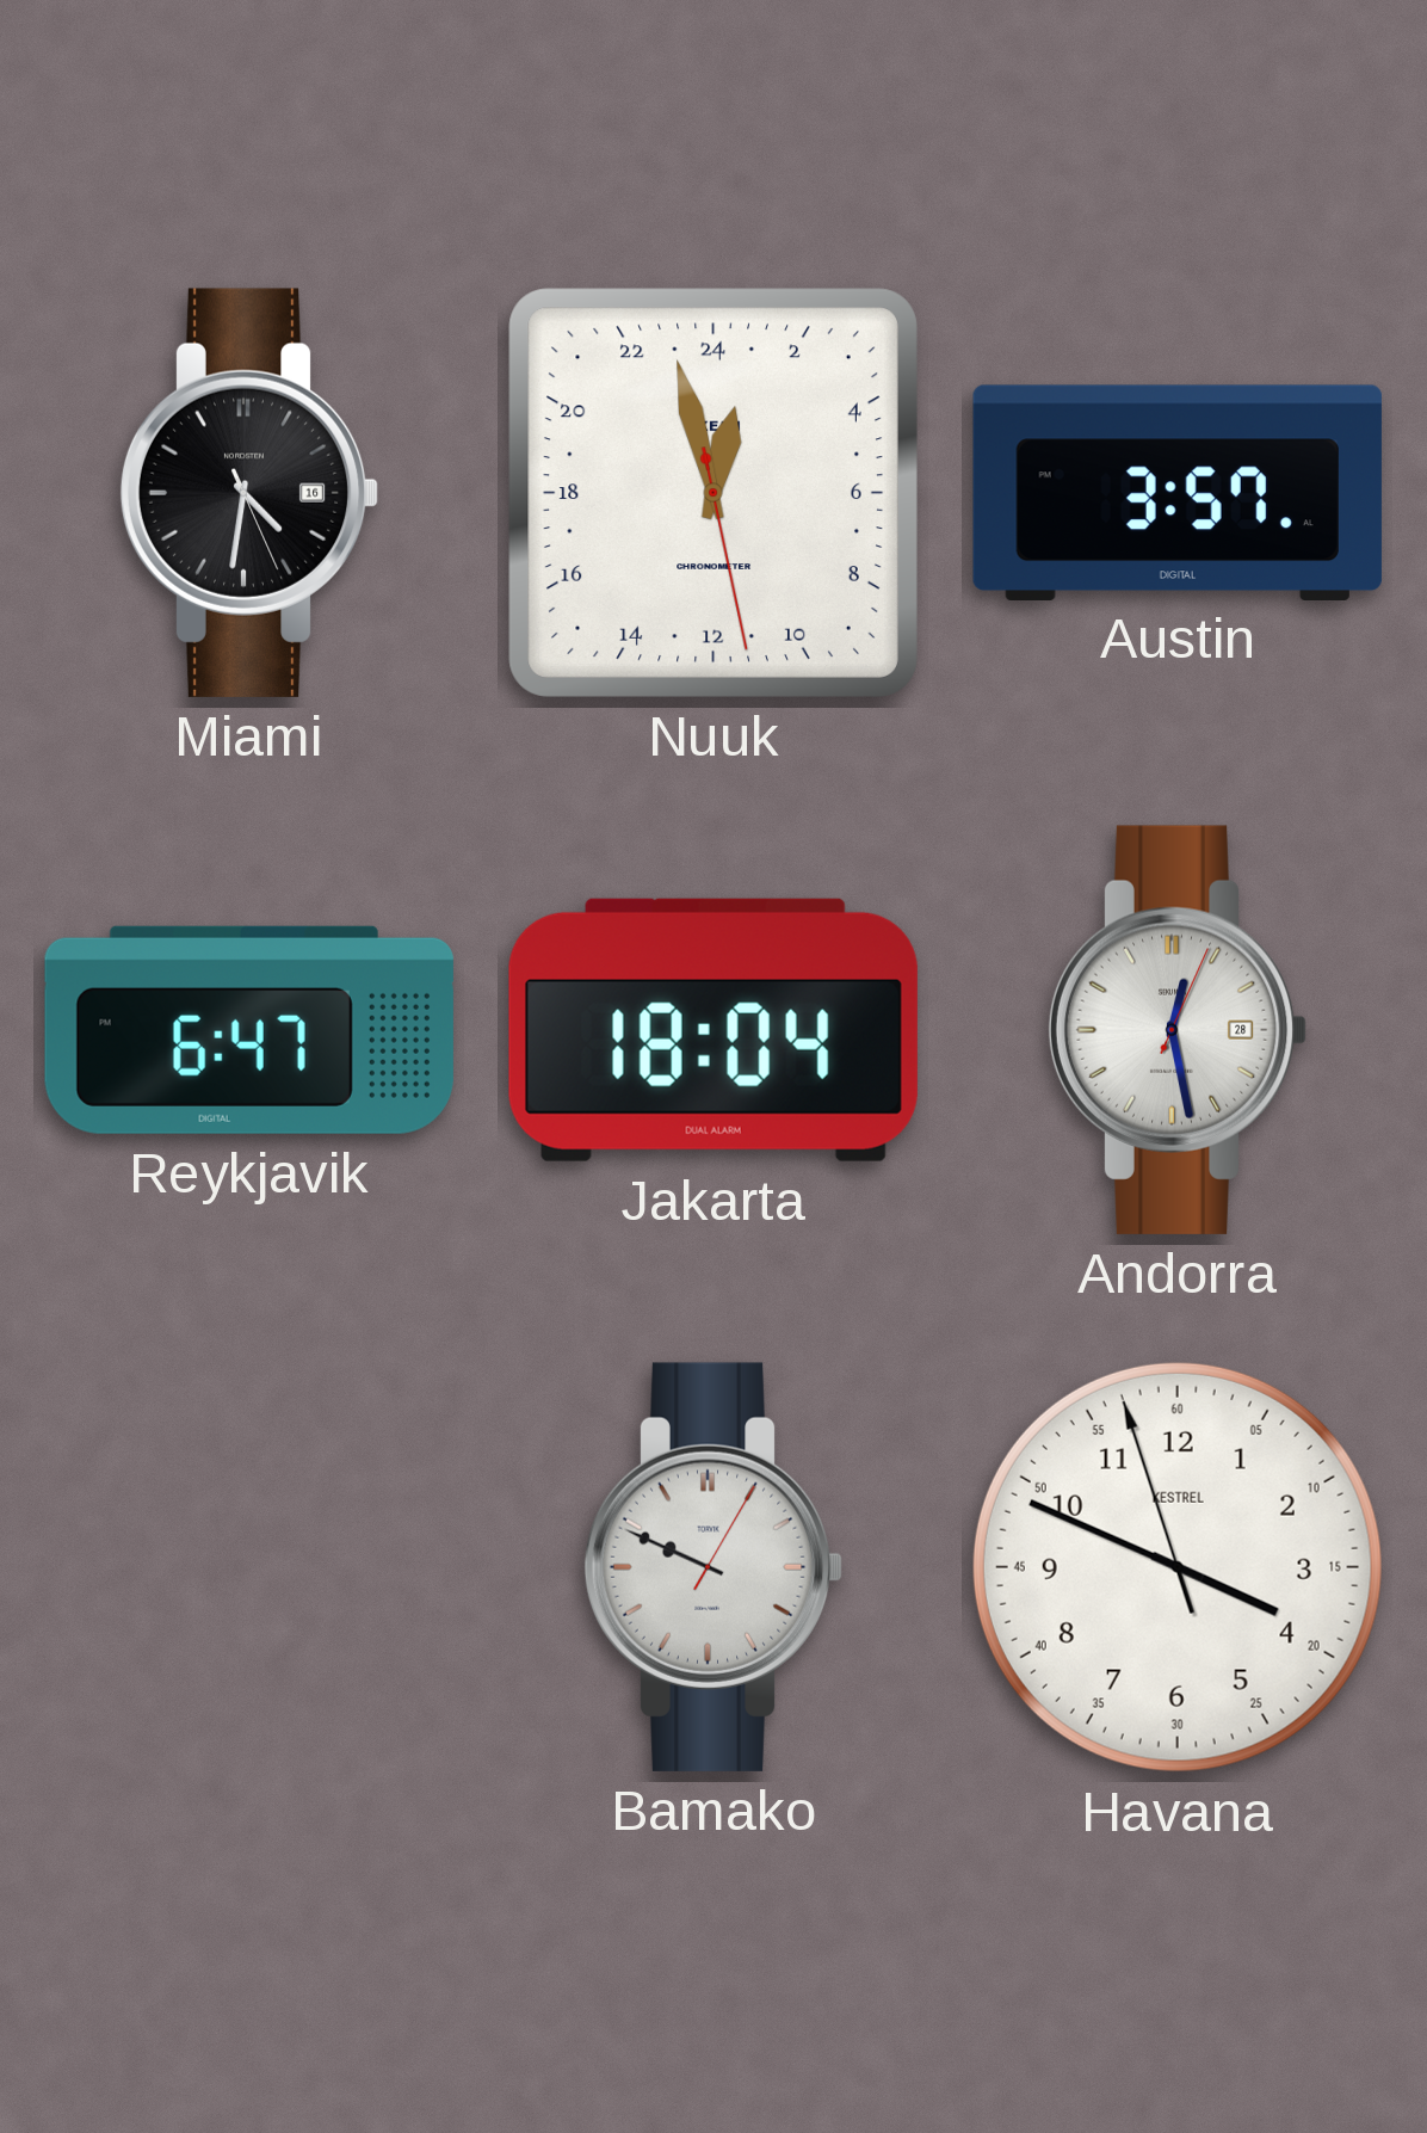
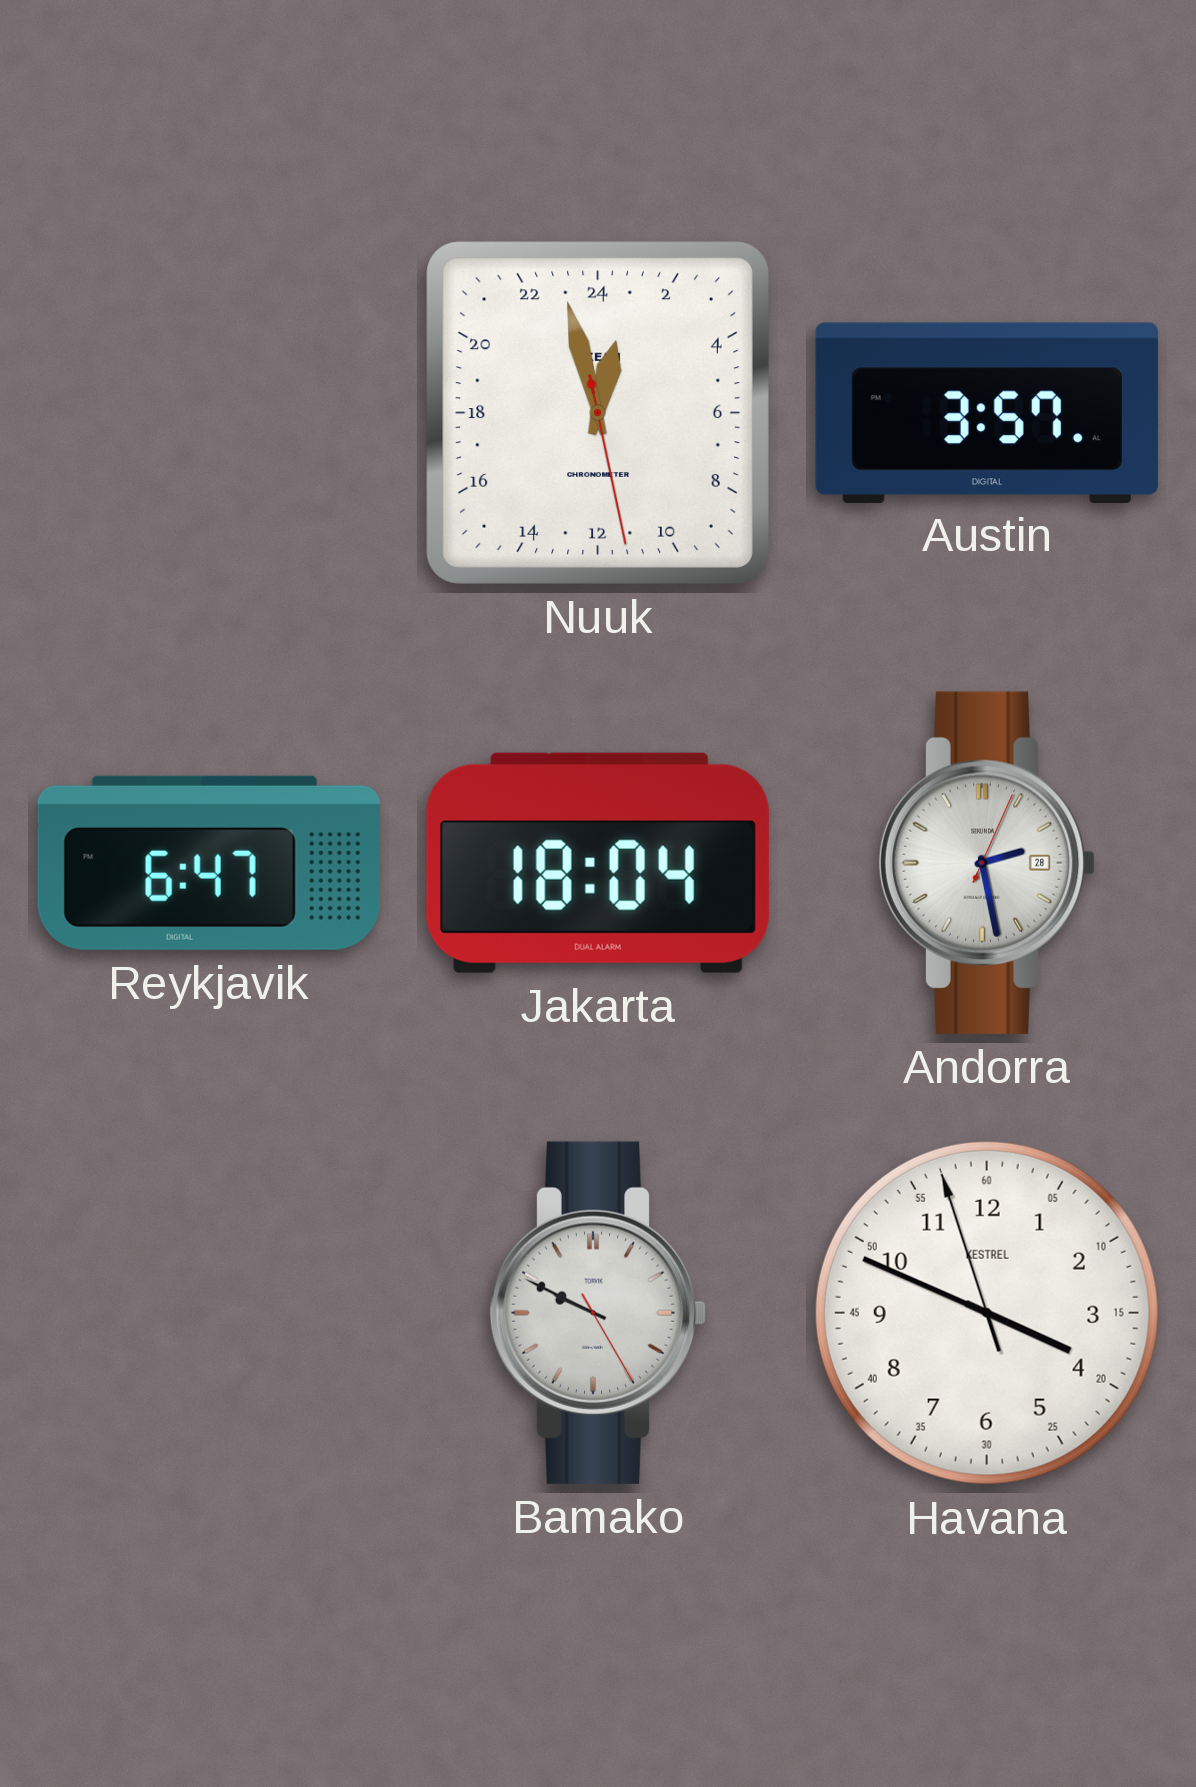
Miami: 4:31 -> none (249, 493)
Andorra: 12:28 -> 2:28 (987, 863)
Bamako: 9:49:05 -> 9:49:25 (598, 1313)
